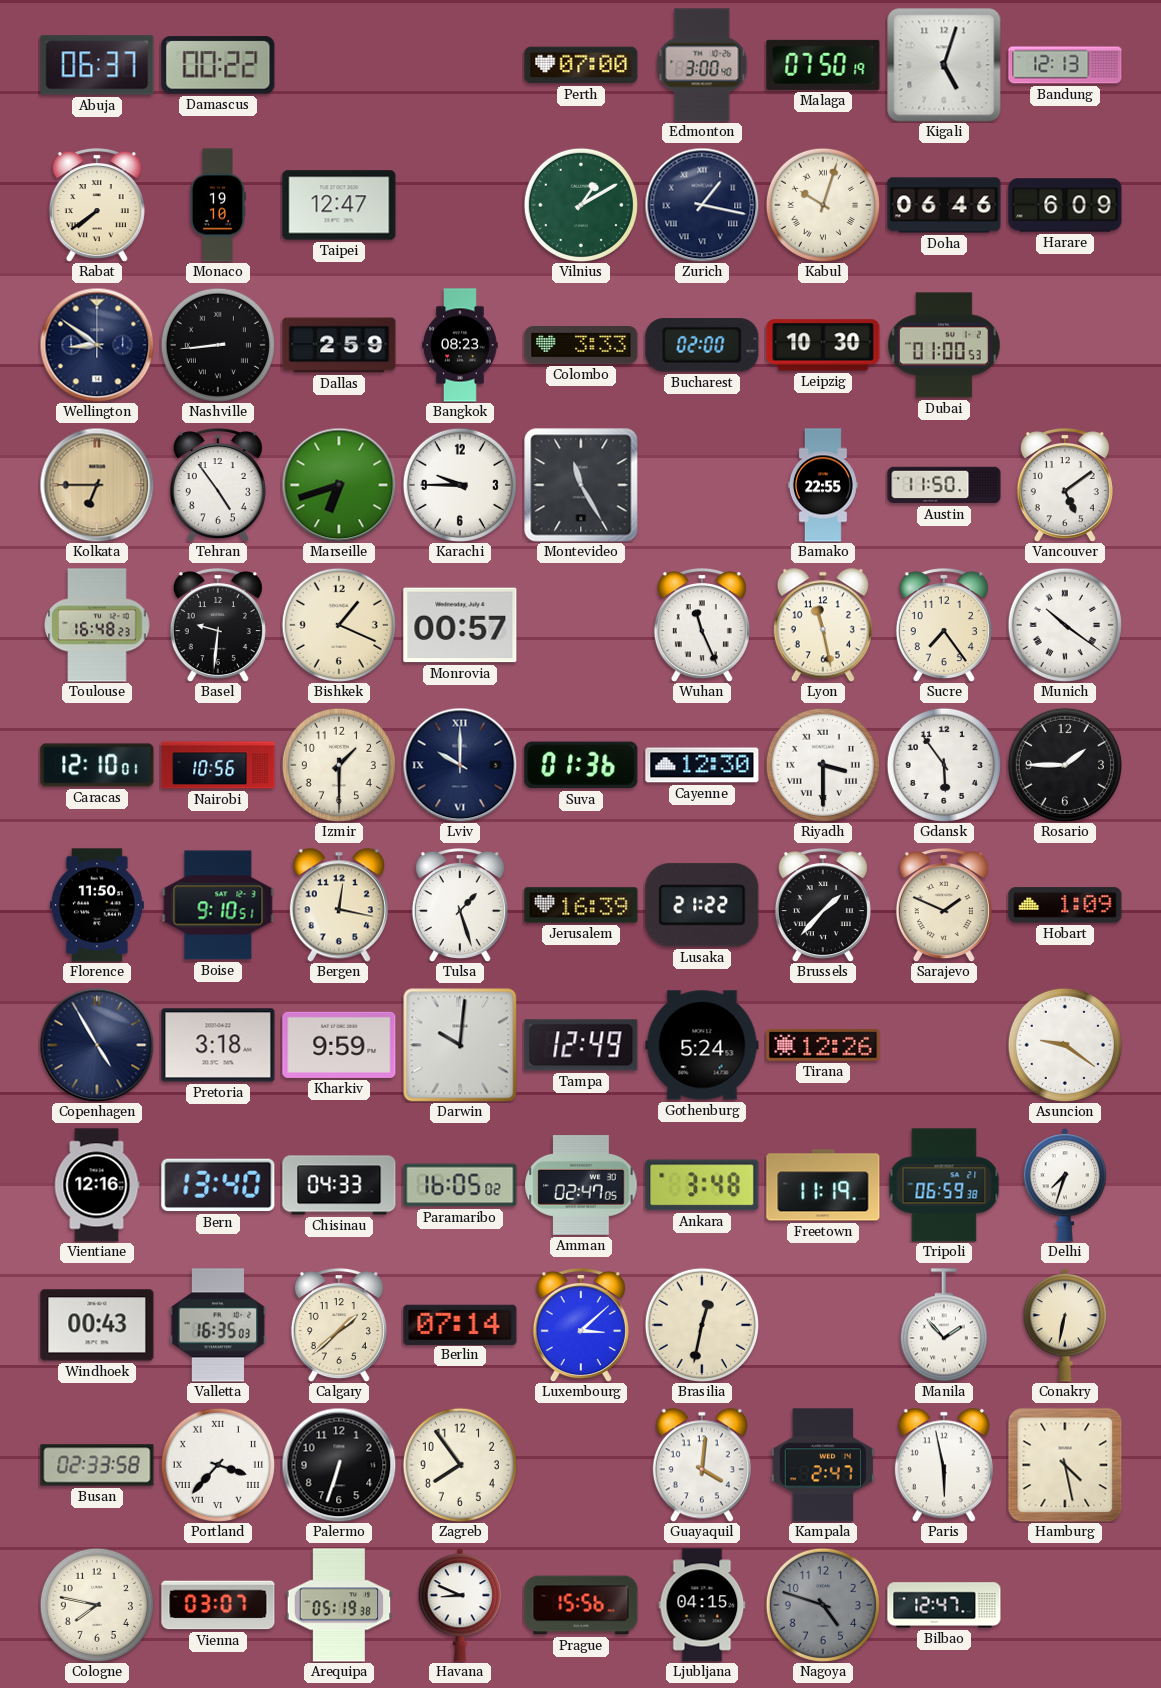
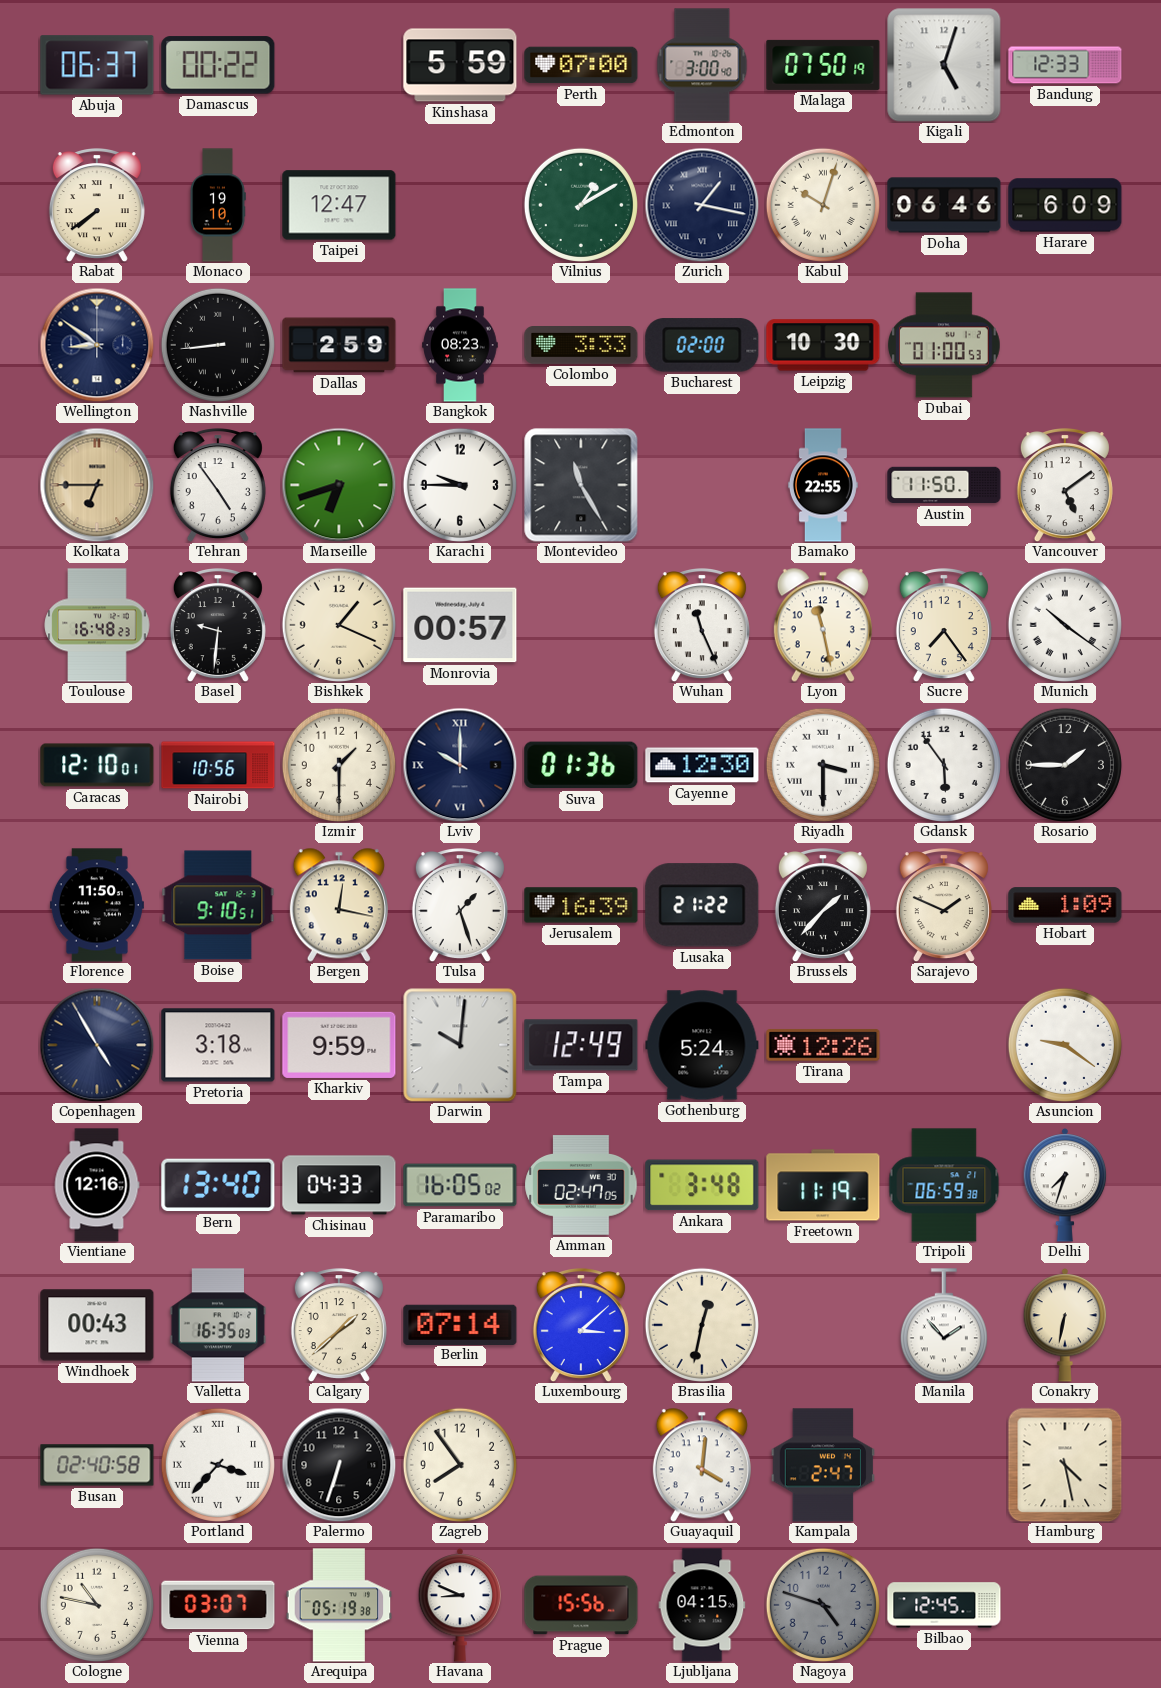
Kinshasa: none -> 5:59 (460, 65)
Bandung: 12:13 -> 12:33 (1065, 65)
Busan: 02:33 -> 02:40 (97, 1465)
Paris: 5:58 -> none (944, 1465)
Cologne: 7:47 -> 10:47 (97, 1605)
Bilbao: 12:47 -> 12:45 (944, 1605)
